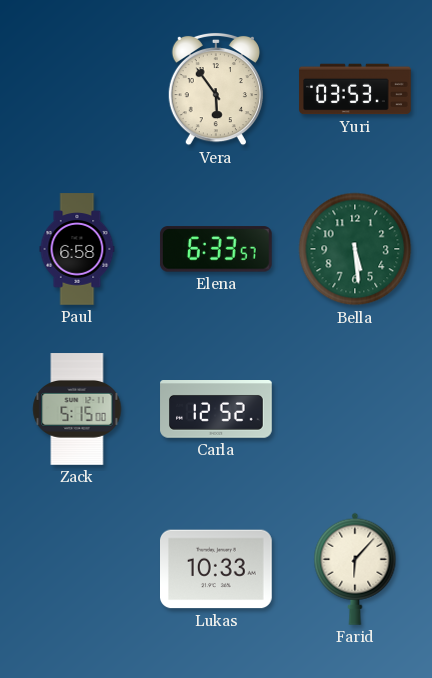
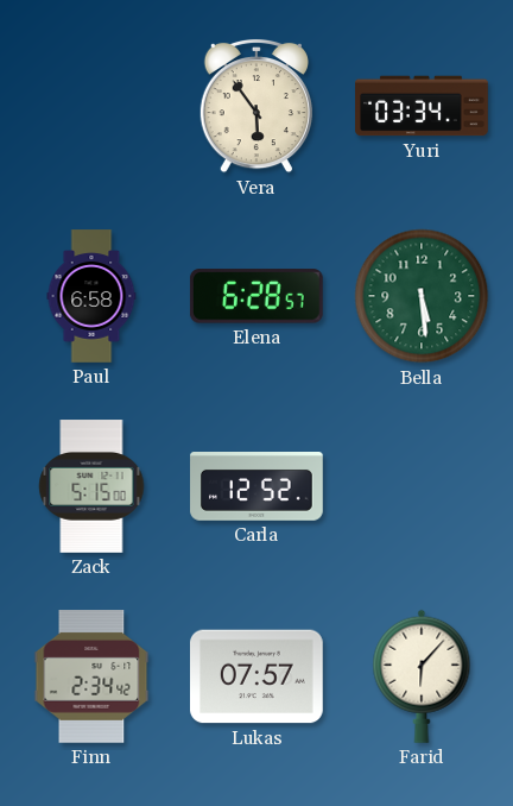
Yuri: 03:53 -> 03:34 (422, 106)
Elena: 6:33 -> 6:28 (256, 296)
Finn: none -> 2:34 (91, 676)
Lukas: 10:33 -> 07:57 (258, 676)
